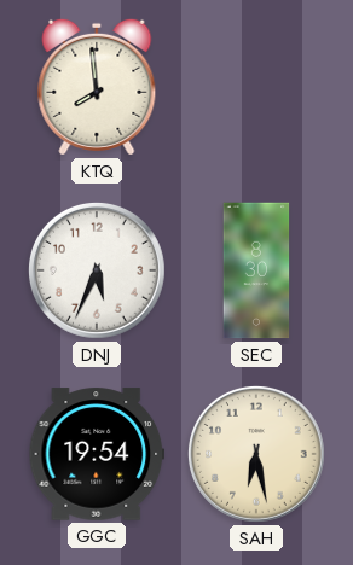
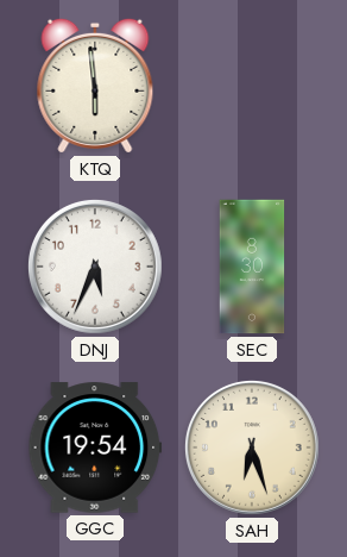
KTQ: 7:59 -> 5:59 (95, 86)
SAH: 6:28 -> 6:27 (252, 448)
